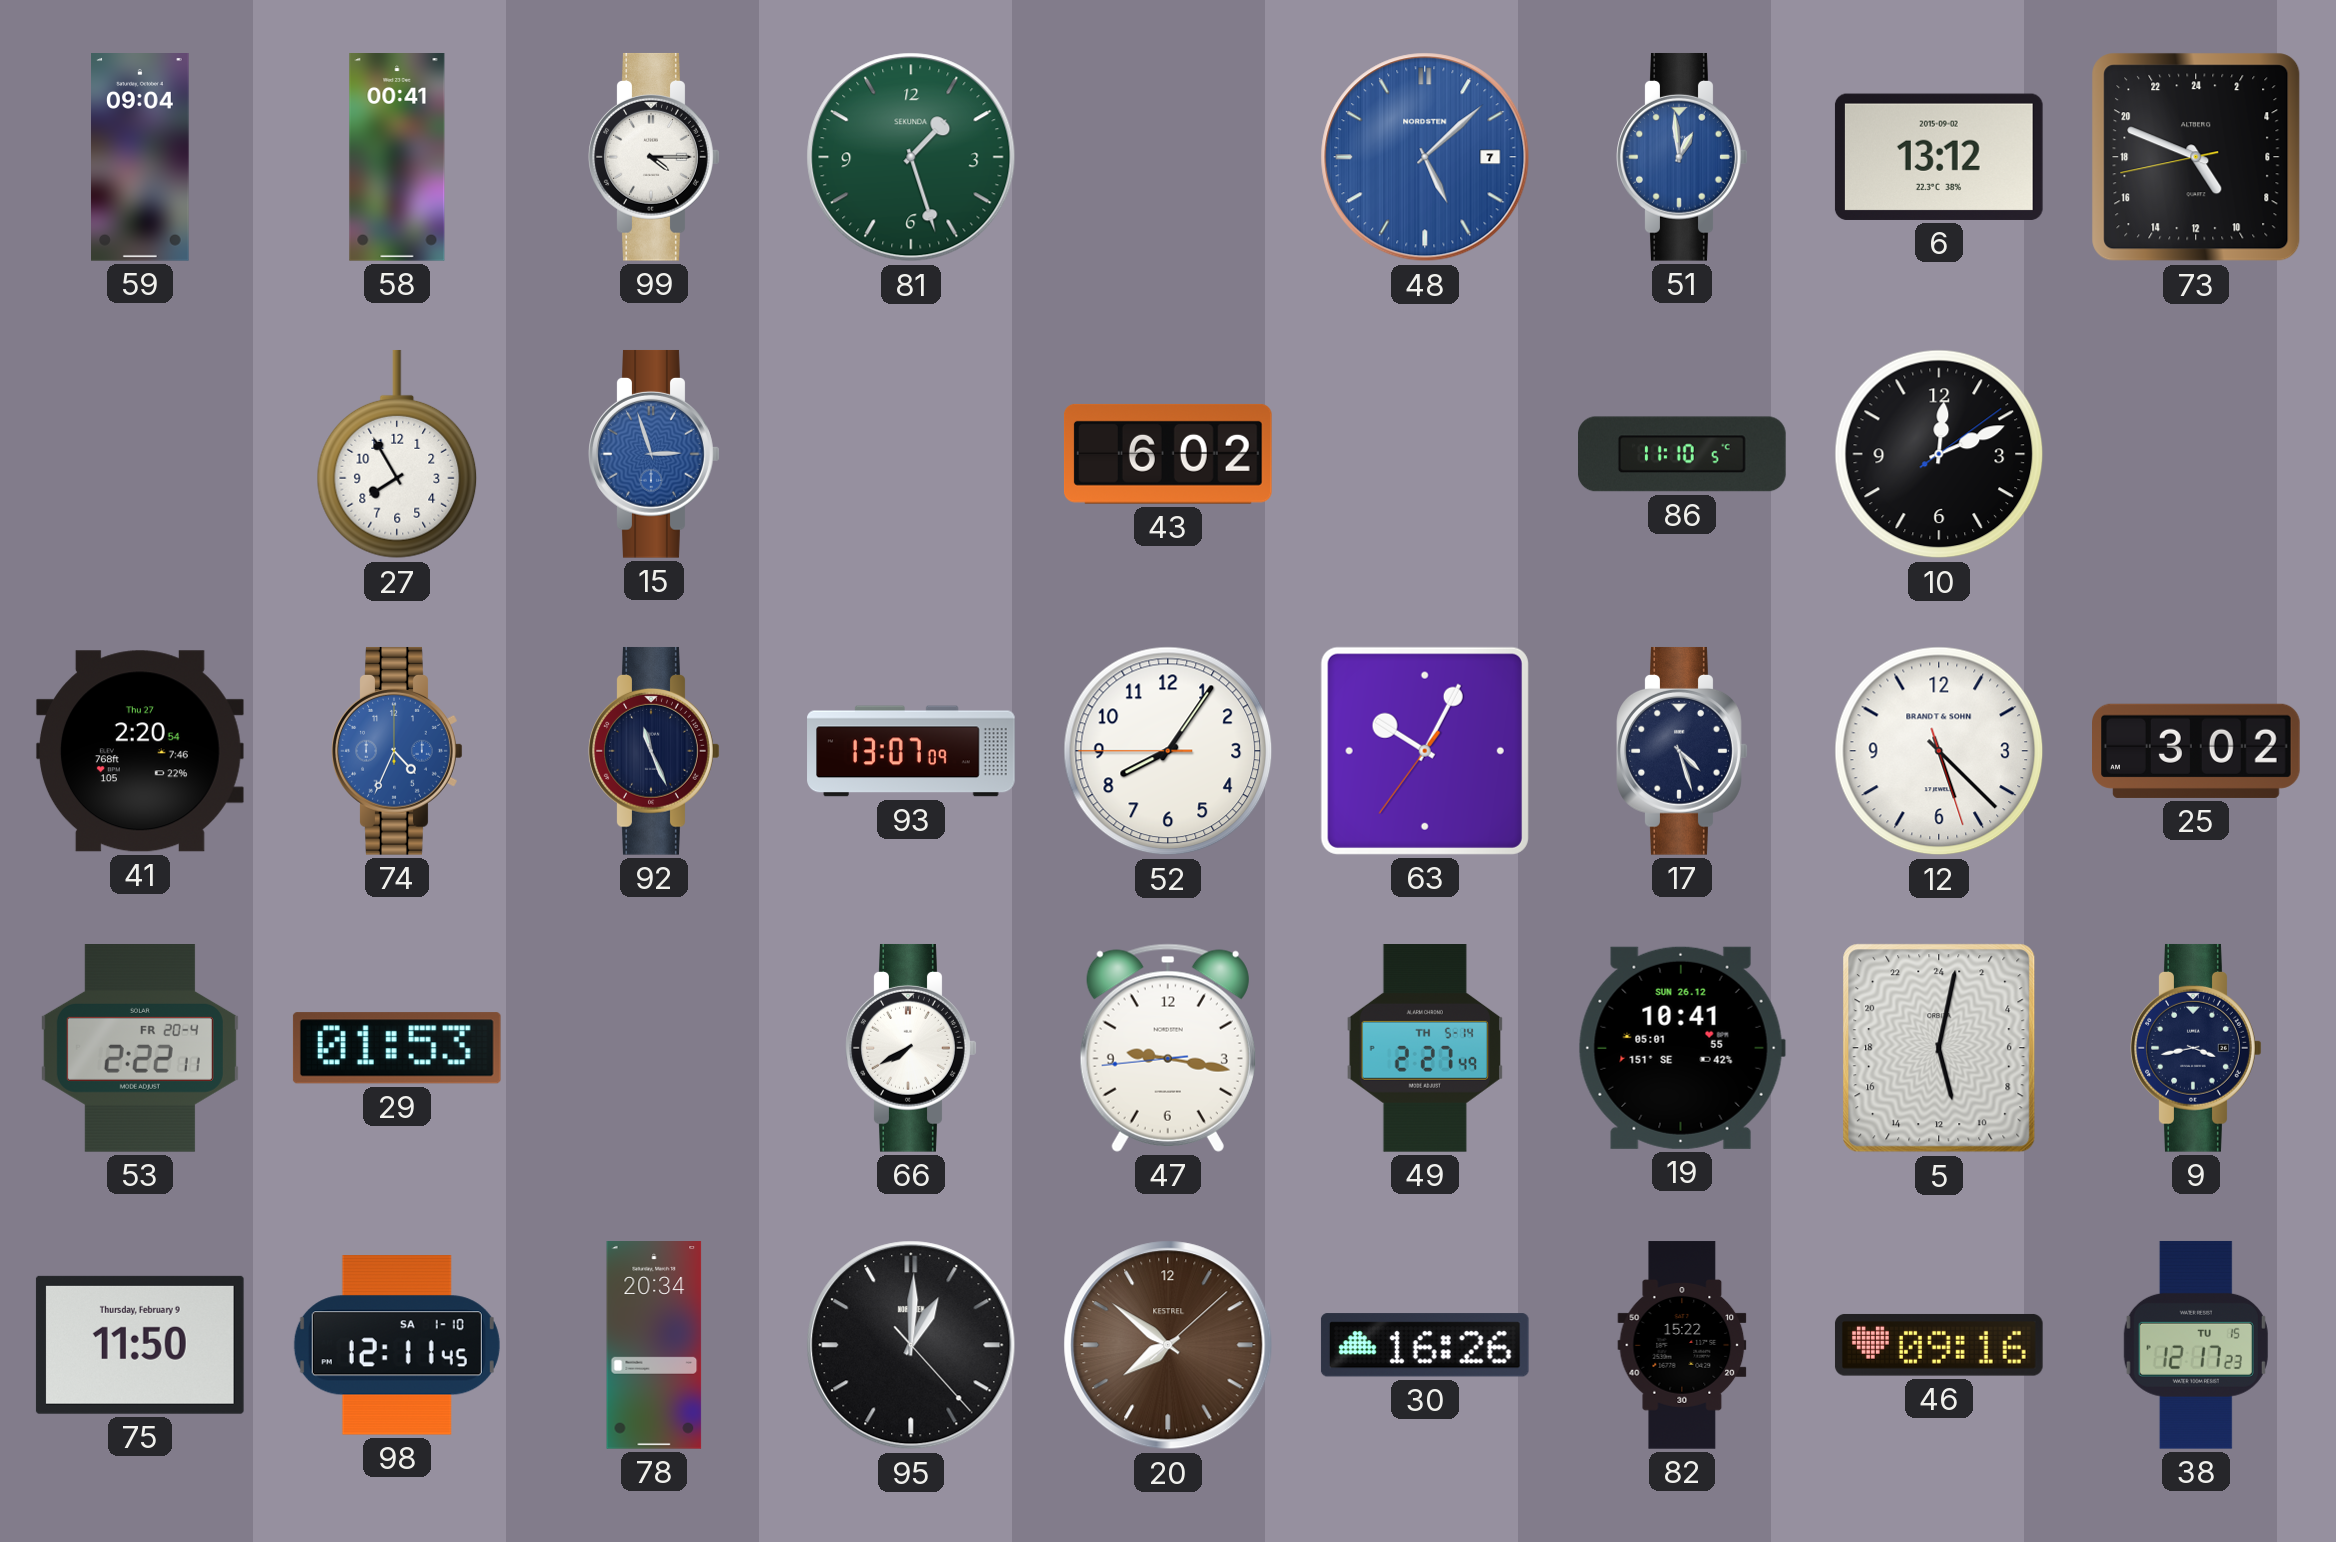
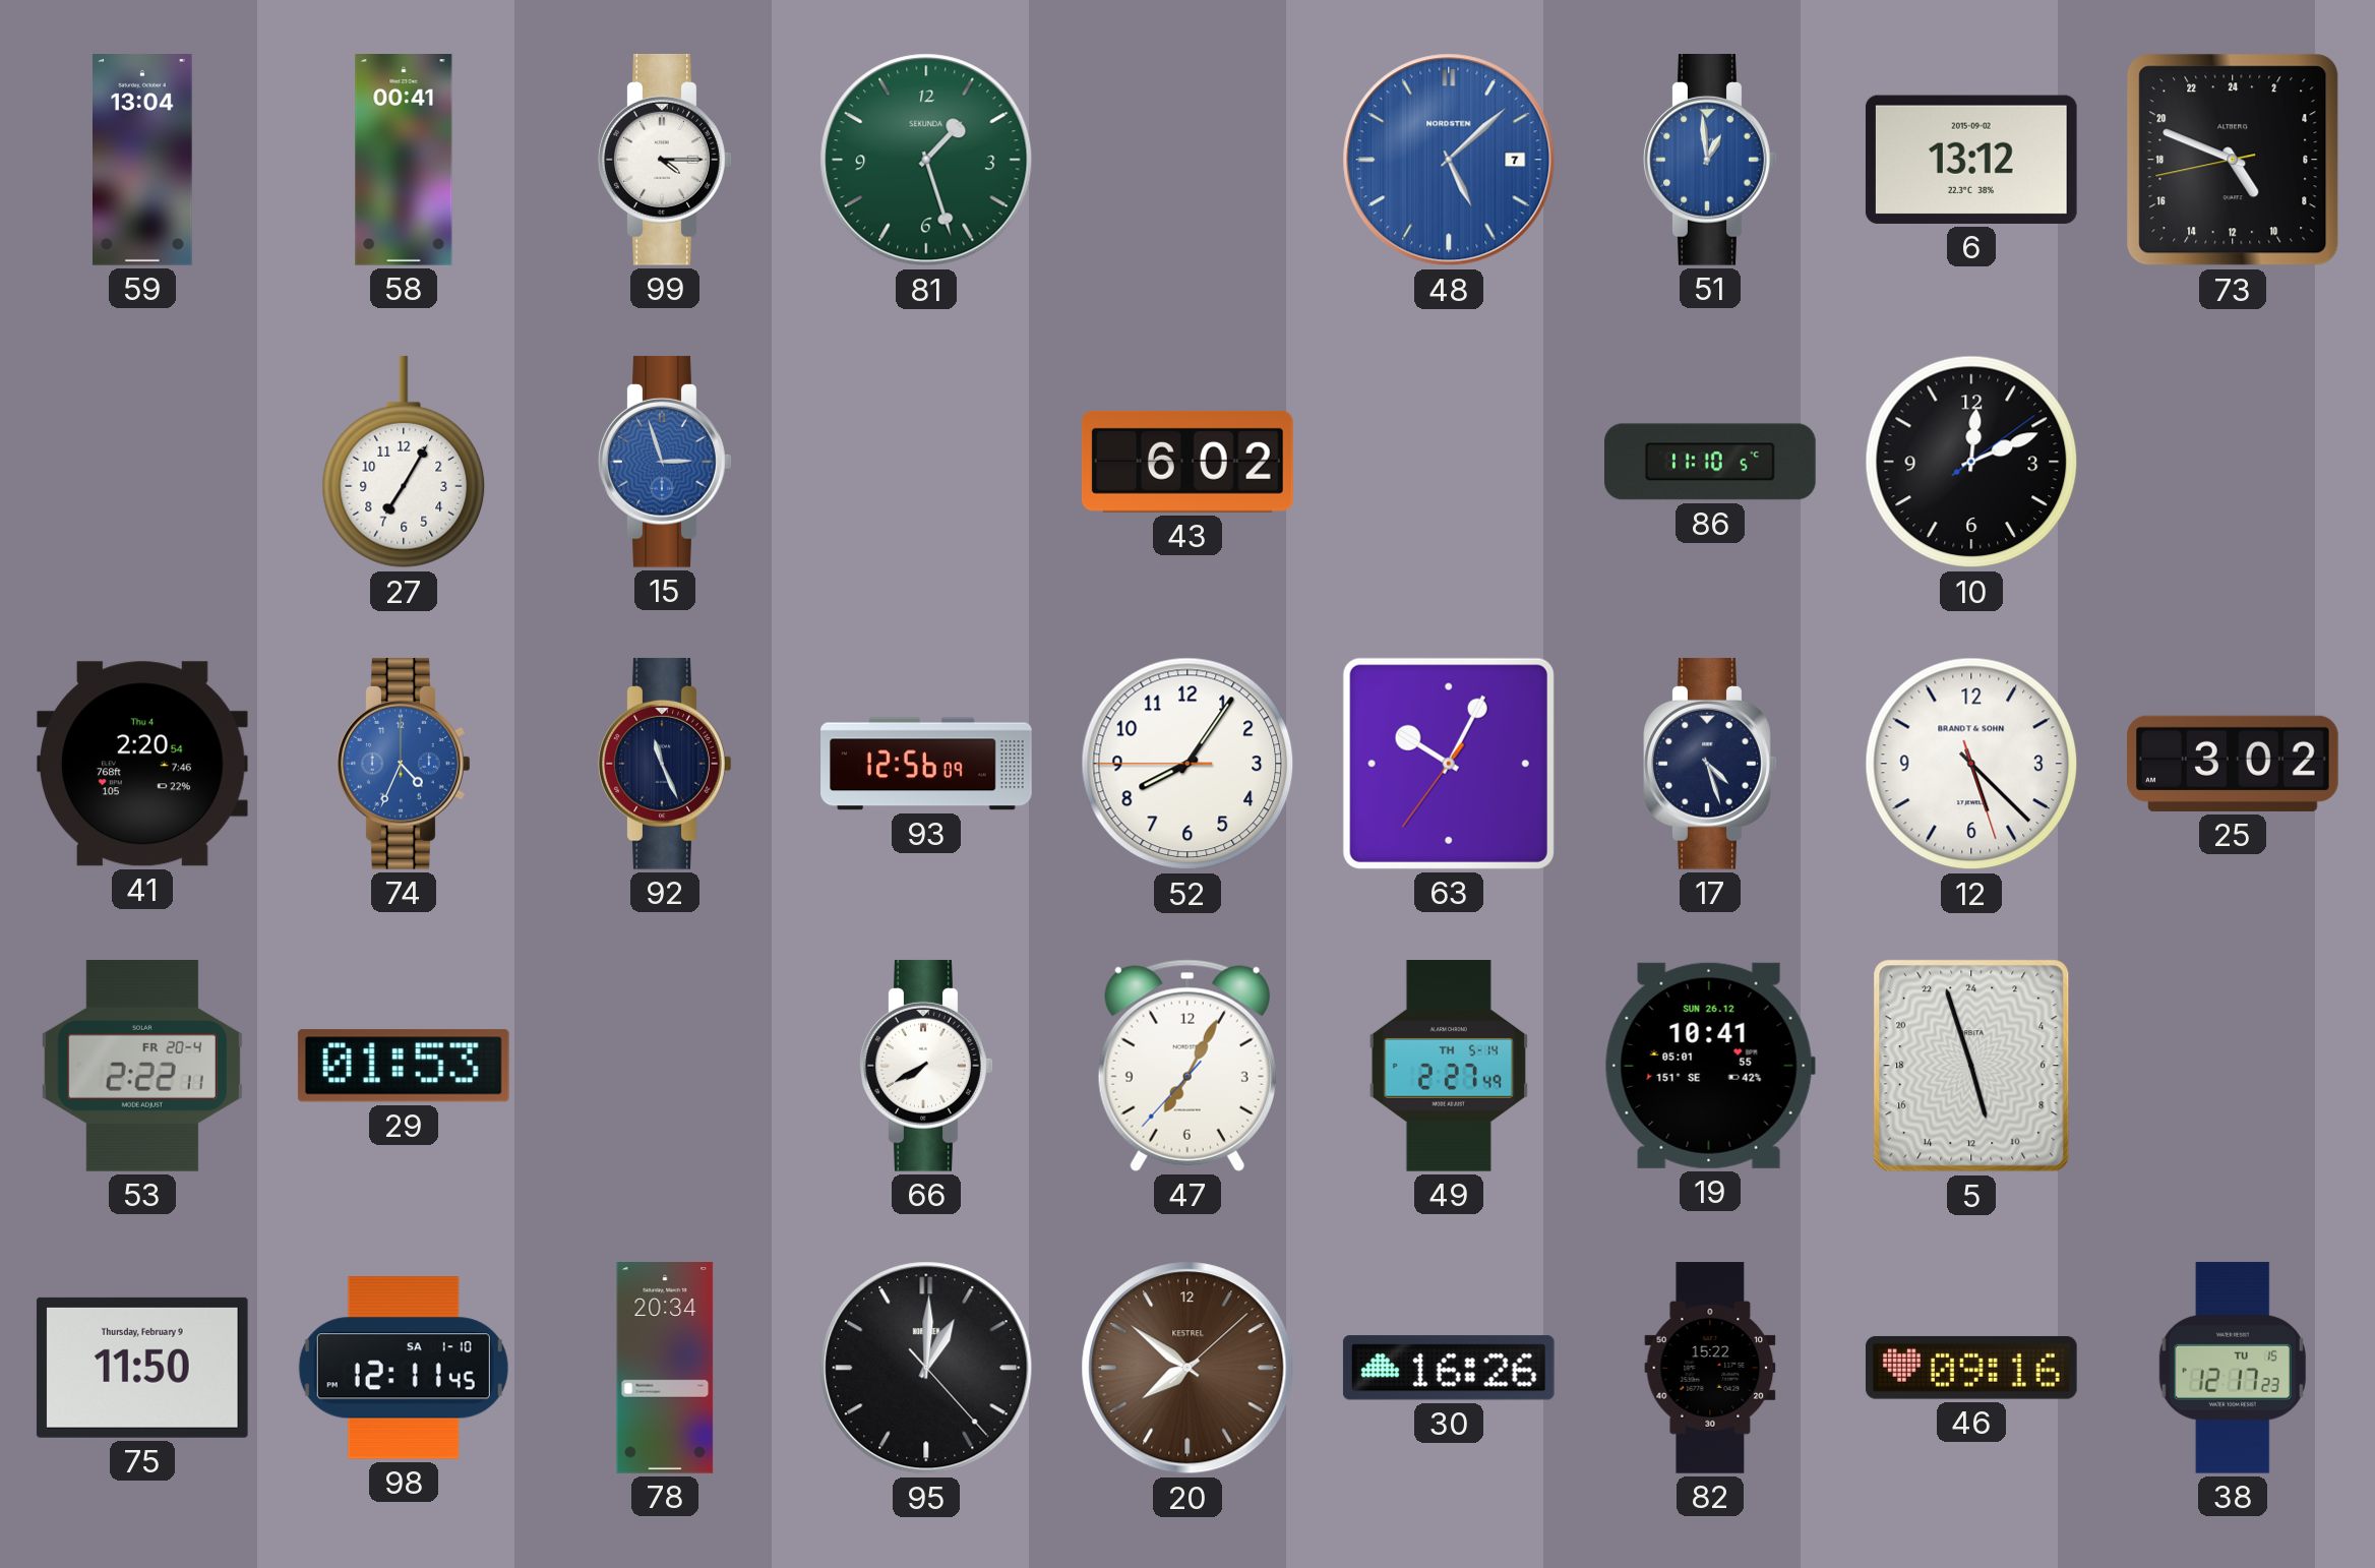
59: 09:04 -> 13:04 (142, 161)
27: 7:55 -> 7:05 (404, 462)
41 date: Thu 27 -> Thu 4 (142, 764)
93: 13:07 -> 12:56 (926, 764)
47: 9:16 -> 7:04 (1187, 1066)
5: 11:02 -> 10:57 (1971, 1066)
9: 3:43 -> none (2196, 1048)
